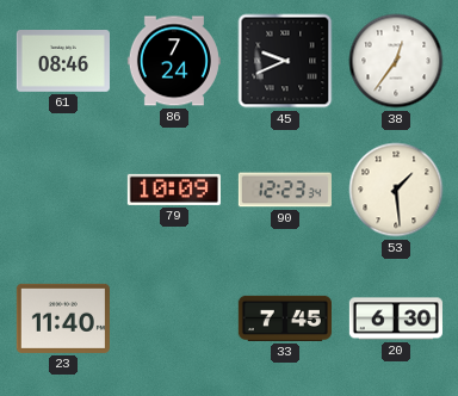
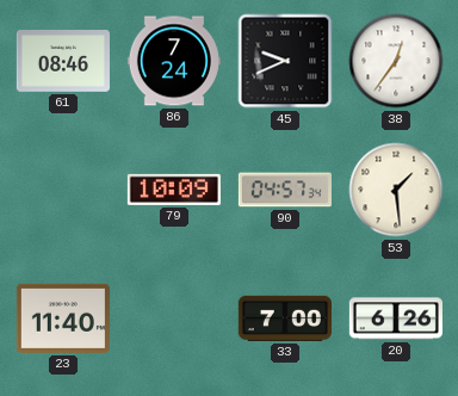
90: 12:23 -> 04:57 (285, 190)
33: 7:45 -> 7:00 (285, 318)
20: 6:30 -> 6:26 (396, 318)
